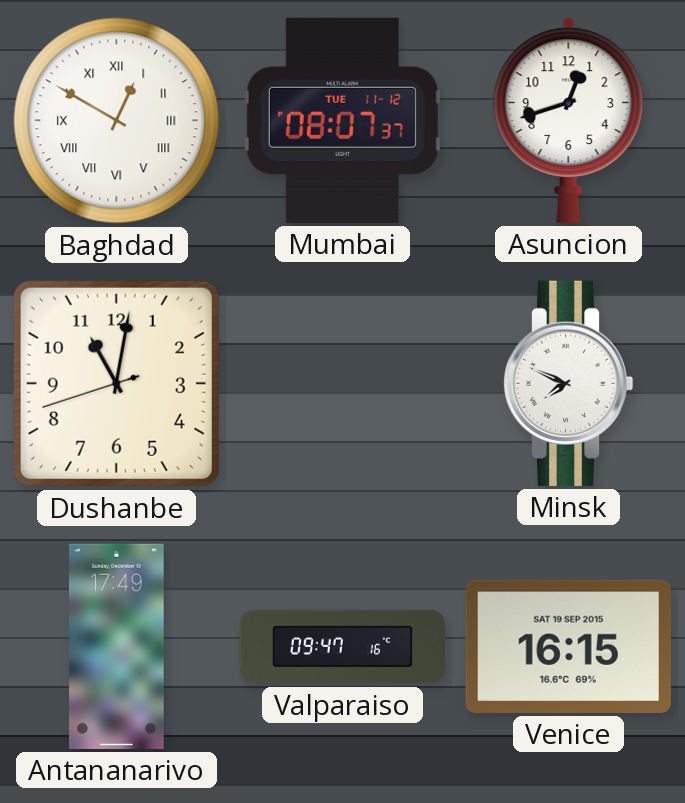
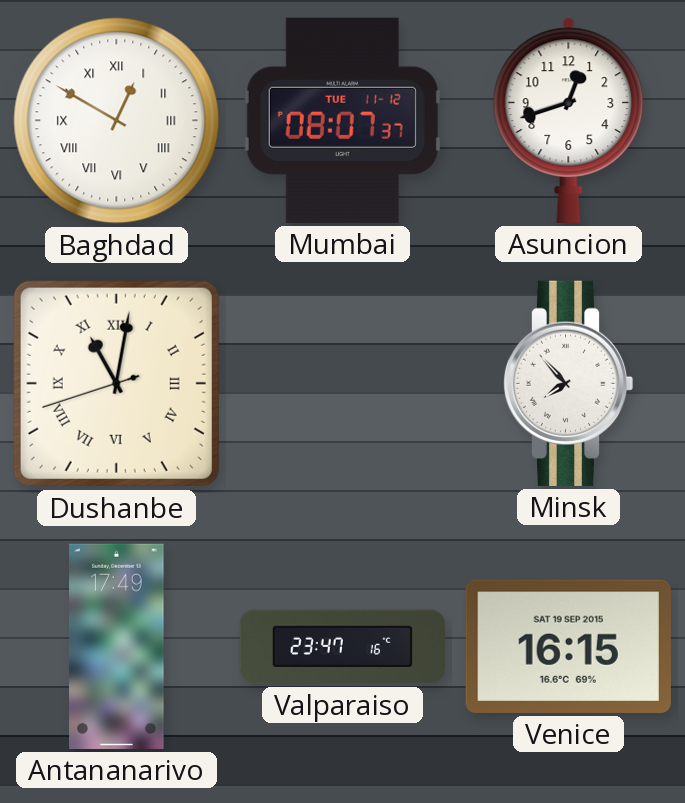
Dushanbe numerals: Arabic -> Roman (116, 383)
Minsk: 7:49 -> 7:53 (568, 383)
Valparaiso: 09:47 -> 23:47 (342, 647)
